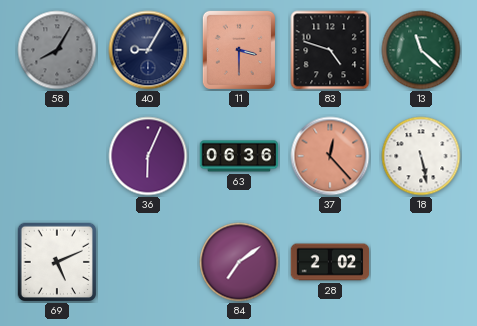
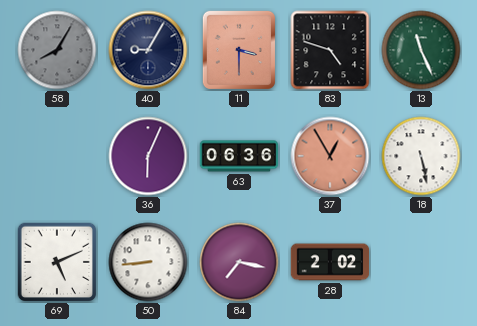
13: 11:22 -> 11:26 (421, 50)
37: 12:23 -> 12:55 (330, 156)
50: none -> 8:44 (148, 262)
84: 7:09 -> 7:17 (239, 262)
